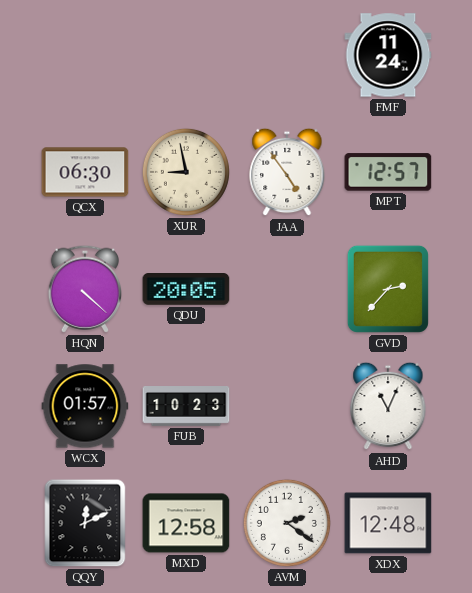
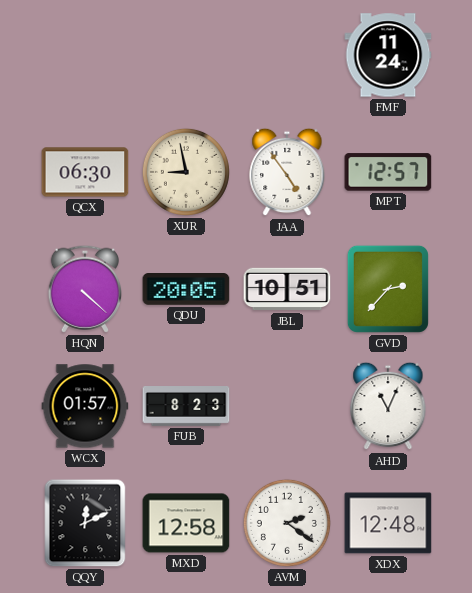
JBL: none -> 10:51 (287, 289)
FUB: 10:23 -> 8:23 (186, 407)
